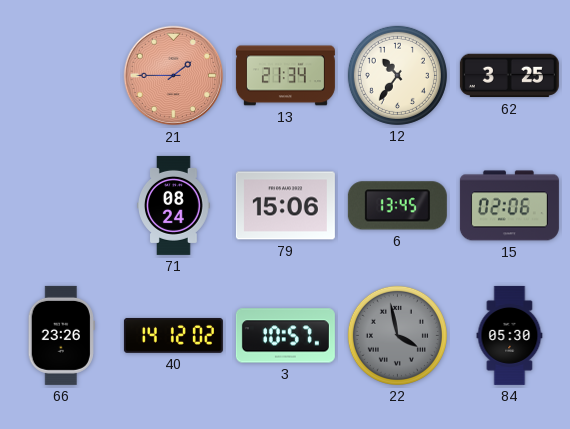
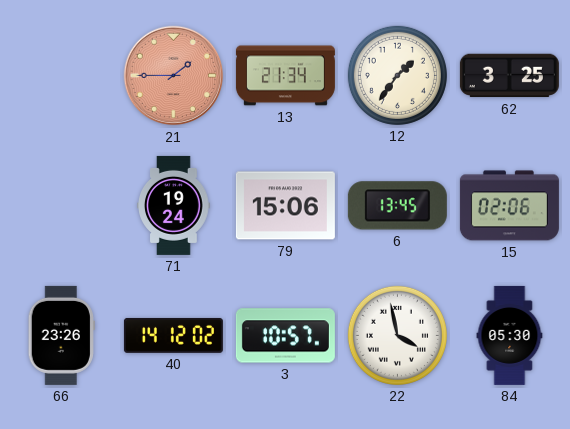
12: 10:36 -> 1:36 (397, 75)
71: 08:24 -> 19:24 (174, 205)
22 dial: grey -> white (397, 335)
